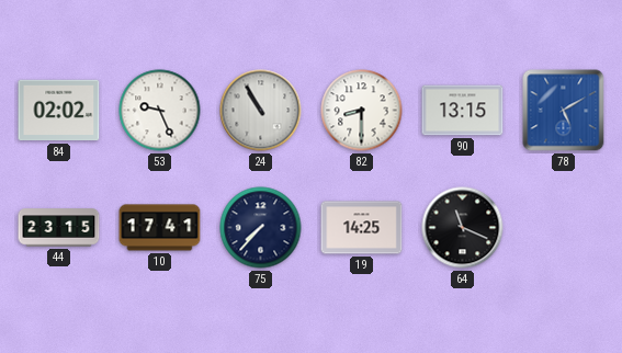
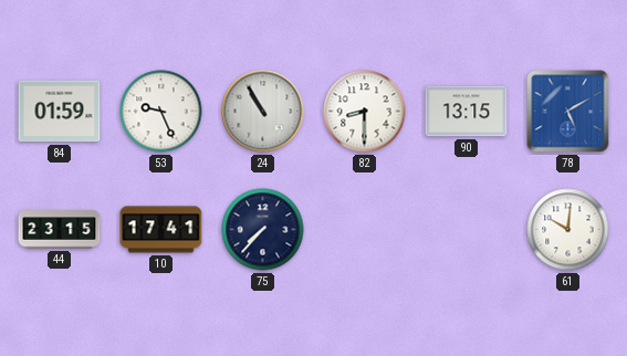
84: 02:02 -> 01:59 (60, 112)
19: 14:25 -> none (362, 228)
64: 11:19 -> none (463, 228)
61: none -> 10:01 (568, 230)
